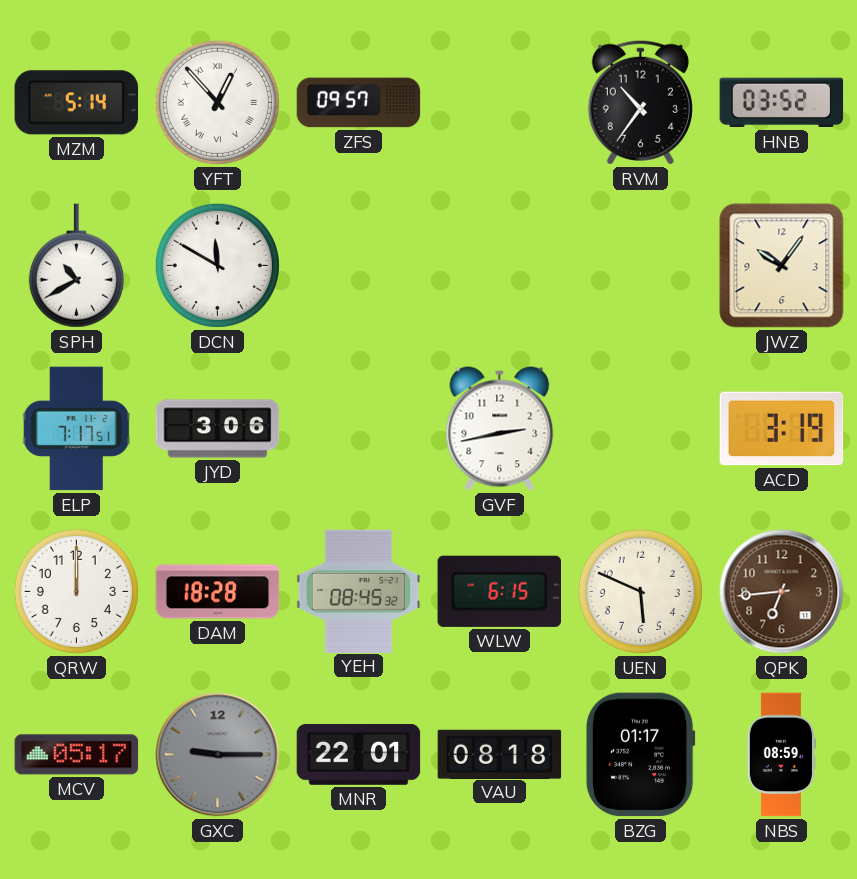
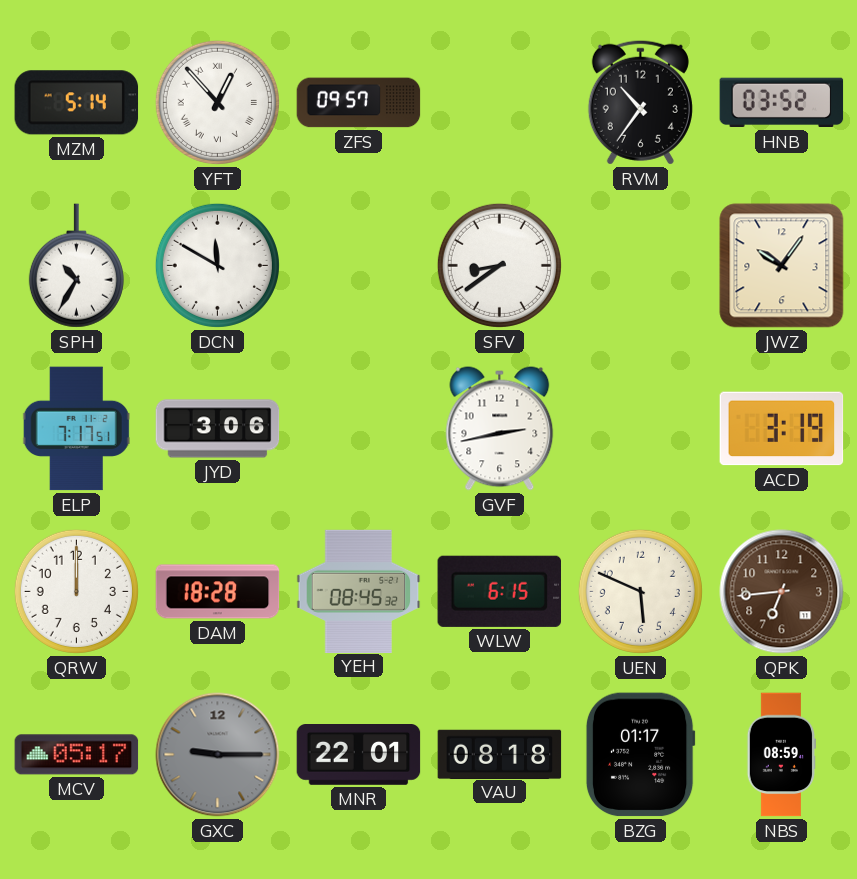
SPH: 10:40 -> 10:35 (76, 266)
SFV: none -> 8:39 (499, 265)
